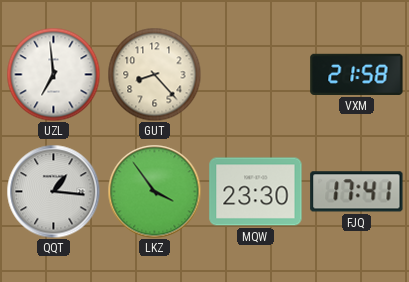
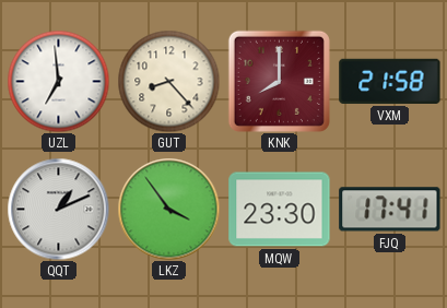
KNK: none -> 8:00 (279, 81)
QQT: 1:16 -> 1:11 (58, 209)
